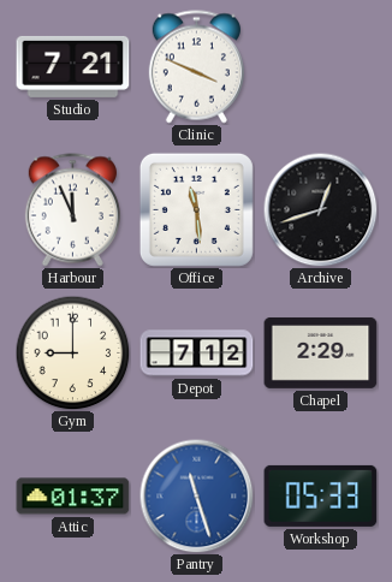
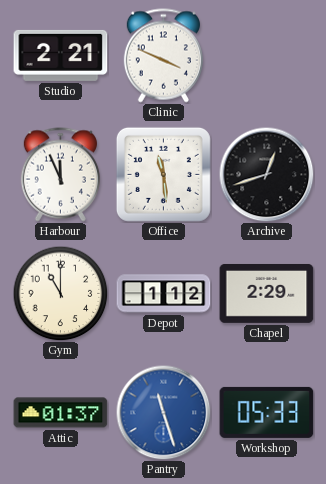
Studio: 7:21 -> 2:21 (61, 55)
Gym: 9:00 -> 11:00 (60, 293)
Depot: 7:12 -> 1:12 (164, 294)
